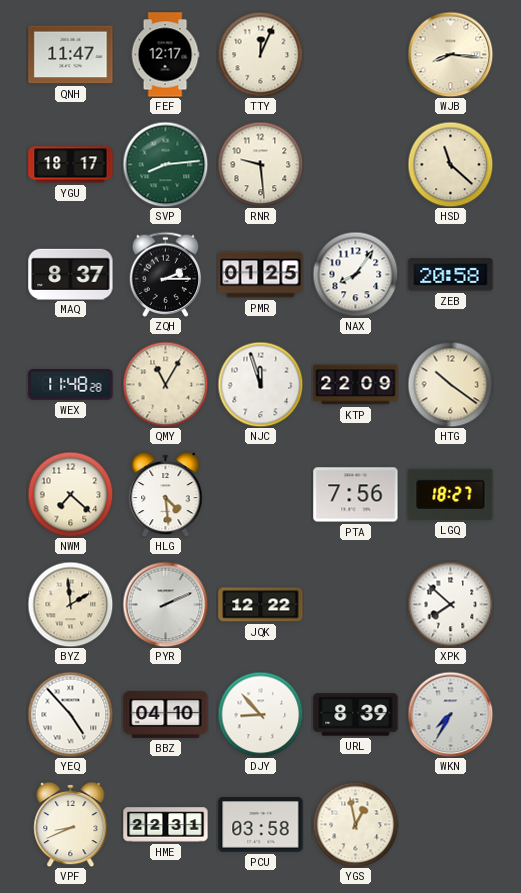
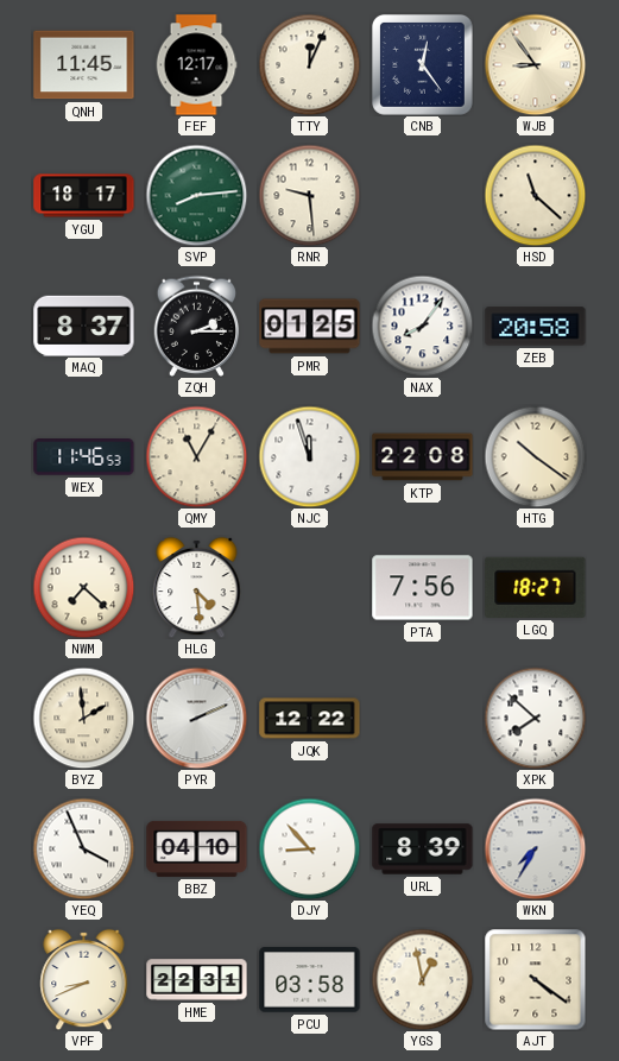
QNH: 11:47 -> 11:45 (84, 65)
CNB: none -> 12:24 (423, 65)
WJB: 8:16 -> 8:54 (535, 64)
WEX: 11:48 -> 11:46 (84, 457)
KTP: 22:09 -> 22:08 (423, 457)
YEQ: 4:53 -> 3:56 (83, 848)
AJT: none -> 4:21 (536, 980)
